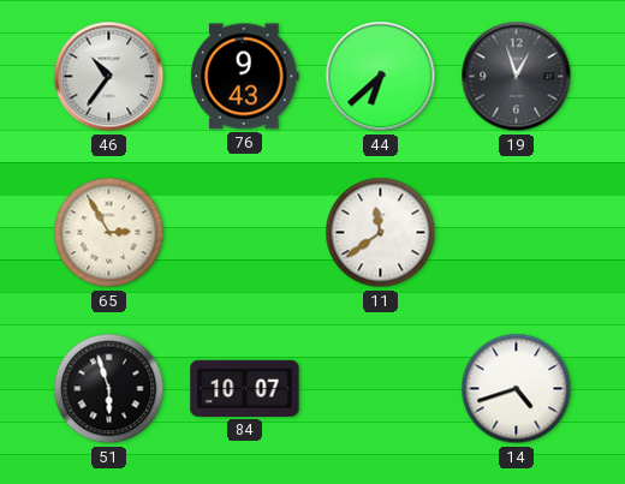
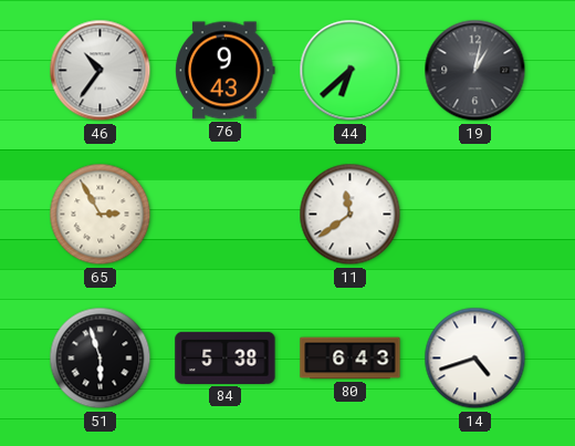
19: 12:57 -> 1:02 (475, 71)
84: 10:07 -> 5:38 (226, 357)
80: none -> 6:43 (351, 359)
